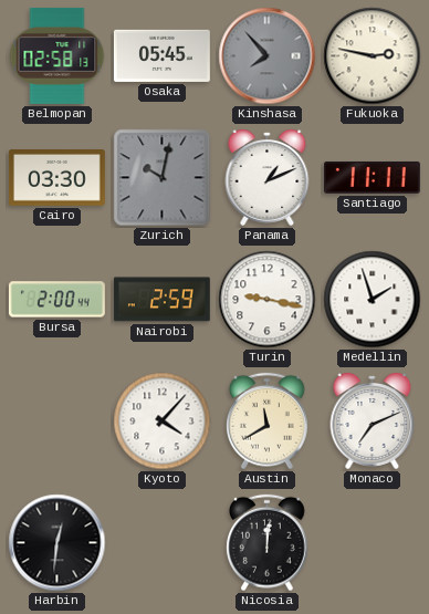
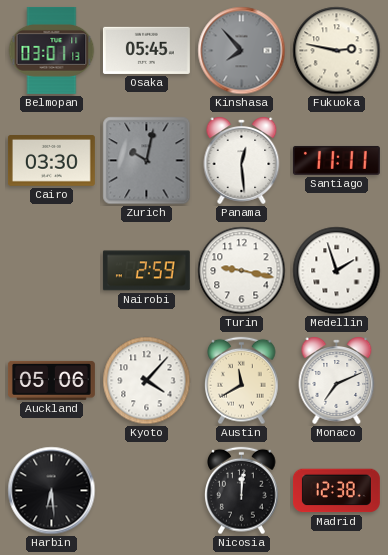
Belmopan: 02:58 -> 03:01 (52, 50)
Panama: 1:11 -> 12:29 (242, 160)
Bursa: 2:00 -> none (56, 300)
Auckland: none -> 05:06 (51, 380)
Harbin: 12:31 -> 6:29 (52, 491)
Madrid: none -> 12:38 (336, 491)
